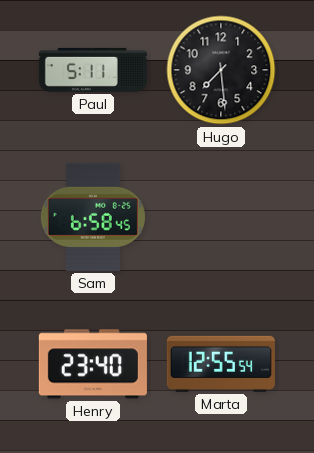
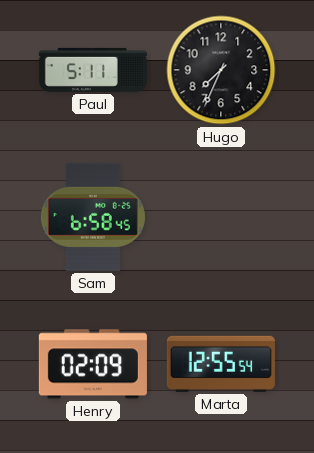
Hugo: 7:29 -> 7:34 (221, 70)
Henry: 23:40 -> 02:09 (93, 364)
